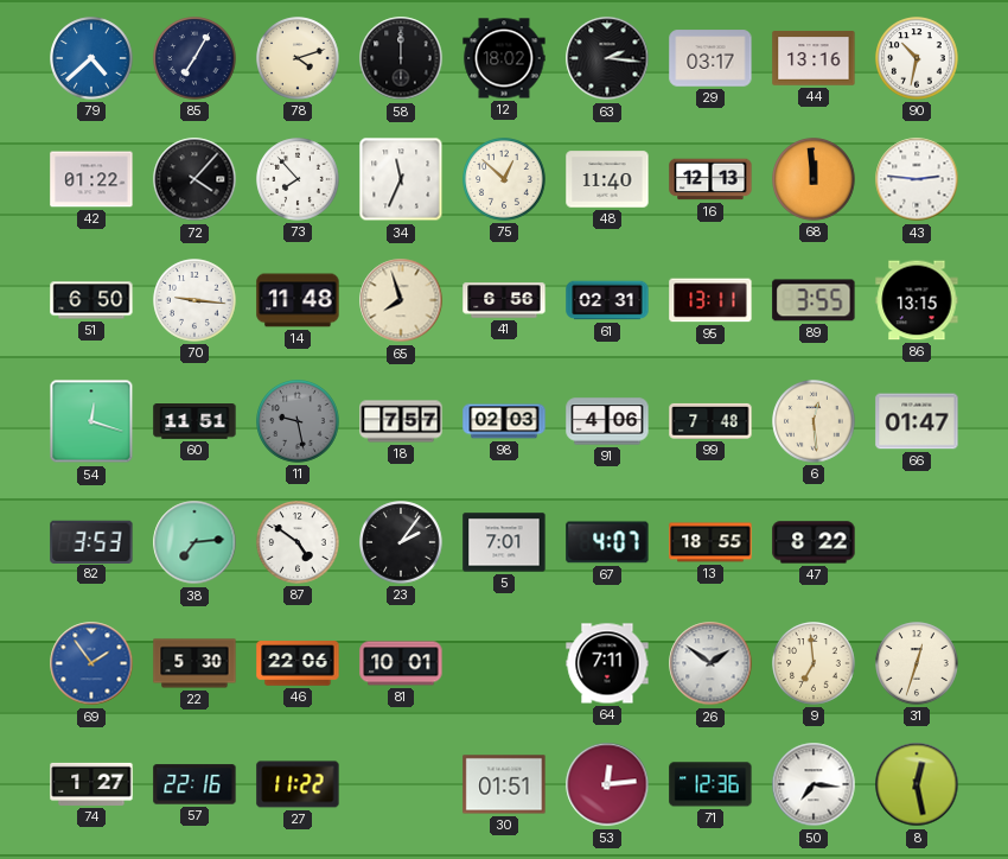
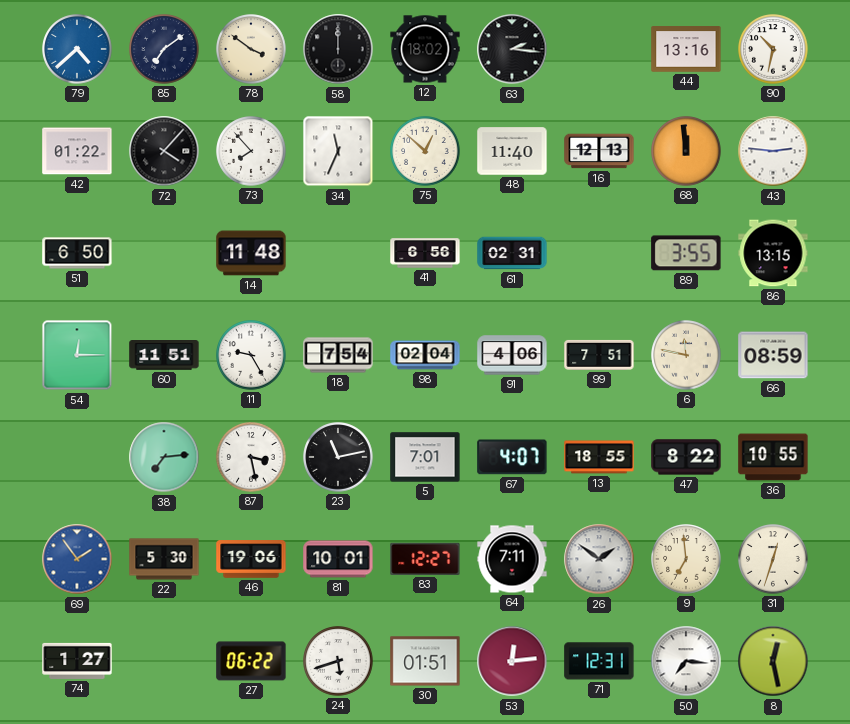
85: 7:05 -> 7:09 (164, 49)
78: 4:12 -> 3:51 (251, 49)
29: 03:17 -> none (710, 58)
70: 9:16 -> none (194, 300)
65: 7:57 -> none (401, 300)
95: 13:11 -> none (710, 300)
54: 12:18 -> 12:15 (77, 355)
11: 9:28 -> 9:25 (251, 355)
11 dial: grey -> white (251, 355)
18: 7:57 -> 7:54 (338, 355)
98: 02:03 -> 02:04 (425, 355)
99: 7:48 -> 7:51 (599, 355)
6: 12:29 -> 11:47 (686, 355)
66: 01:47 -> 08:59 (773, 355)
82: 3:53 -> none (91, 541)
87: 4:51 -> 3:28 (251, 457)
23: 2:06 -> 11:13 (338, 457)
36: none -> 10:55 (773, 457)
46: 22:06 -> 19:06 (251, 559)
83: none -> 12:27 (425, 559)
57: 22:16 -> none (194, 784)
27: 11:22 -> 06:22 (251, 661)
24: none -> 5:42 (338, 661)
71: 12:36 -> 12:31 (599, 661)
